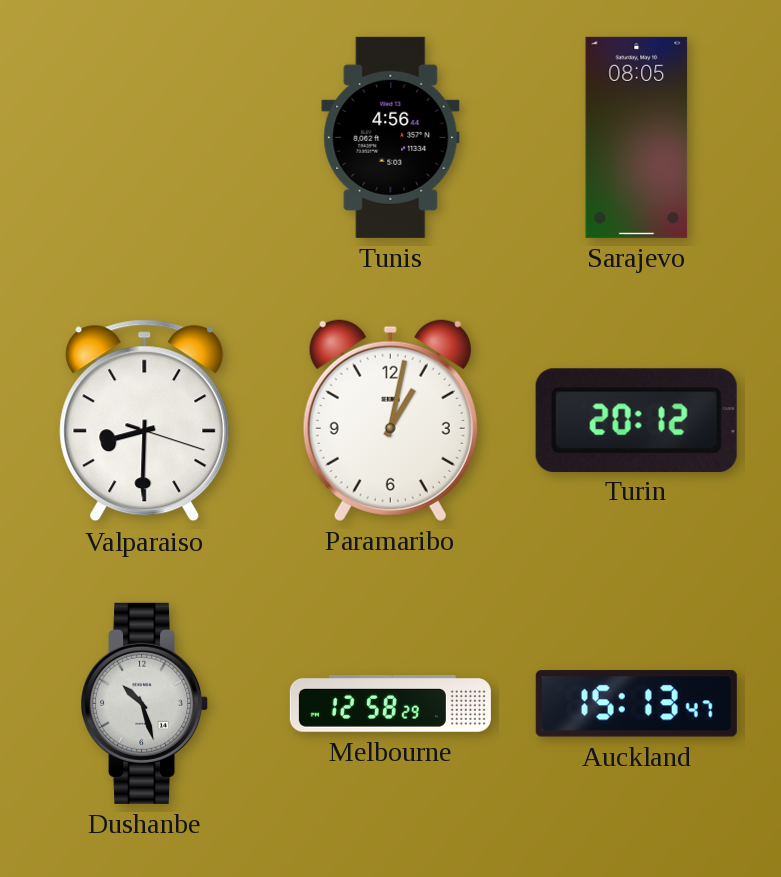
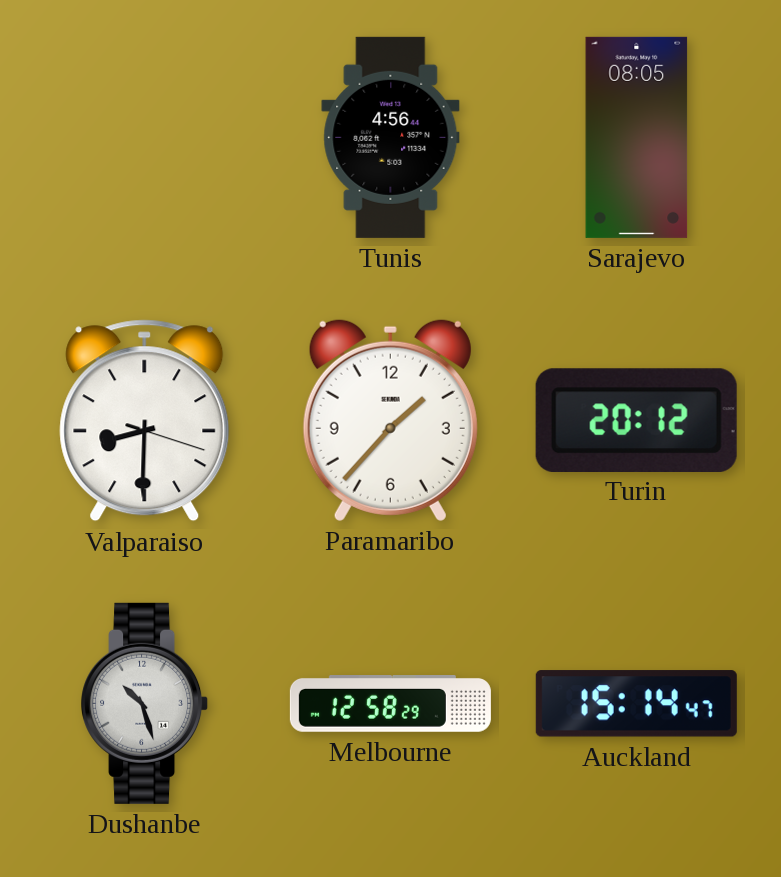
Paramaribo: 1:02 -> 1:37 (390, 420)
Auckland: 15:13 -> 15:14 (636, 704)
